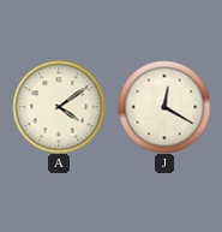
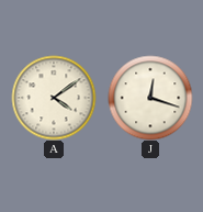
J: 12:20 -> 12:18 (150, 98)
